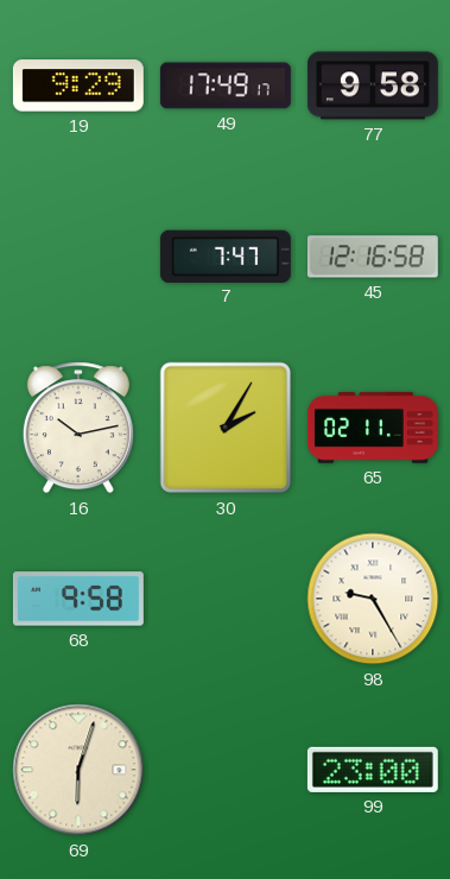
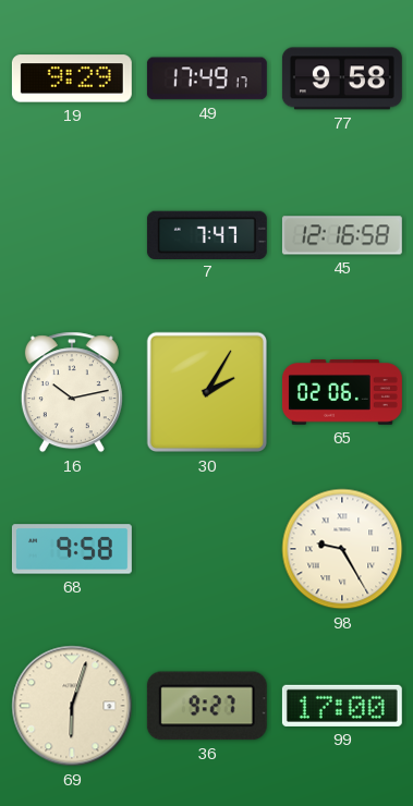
65: 02:11 -> 02:06 (342, 392)
36: none -> 9:27 (207, 706)
99: 23:00 -> 17:00 (342, 706)
